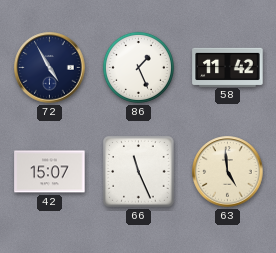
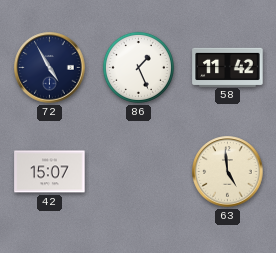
66: 11:26 -> none (139, 172)
